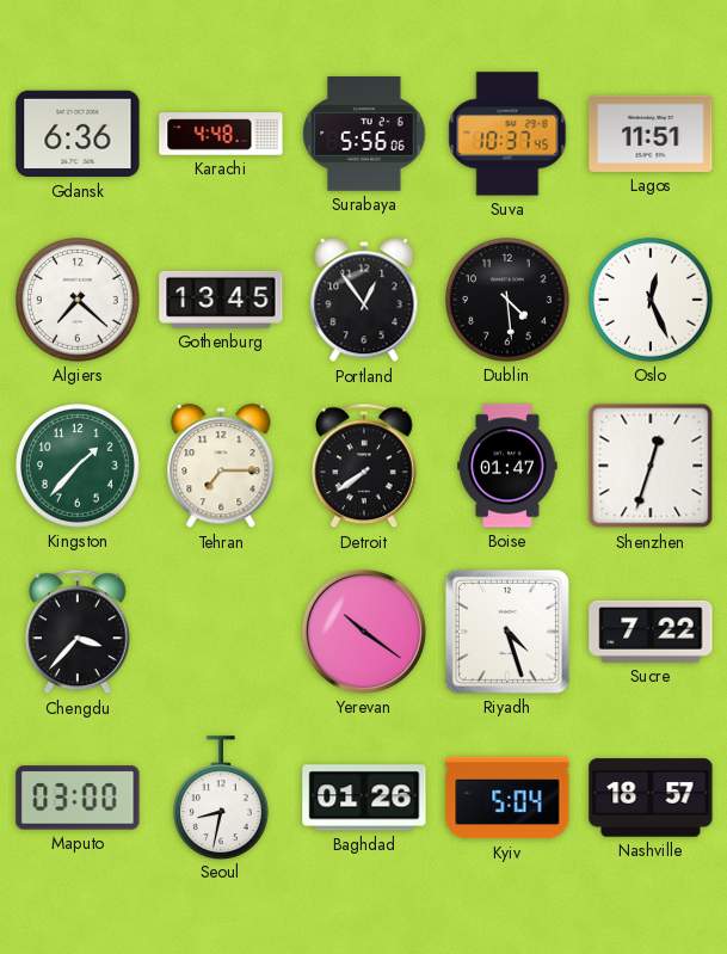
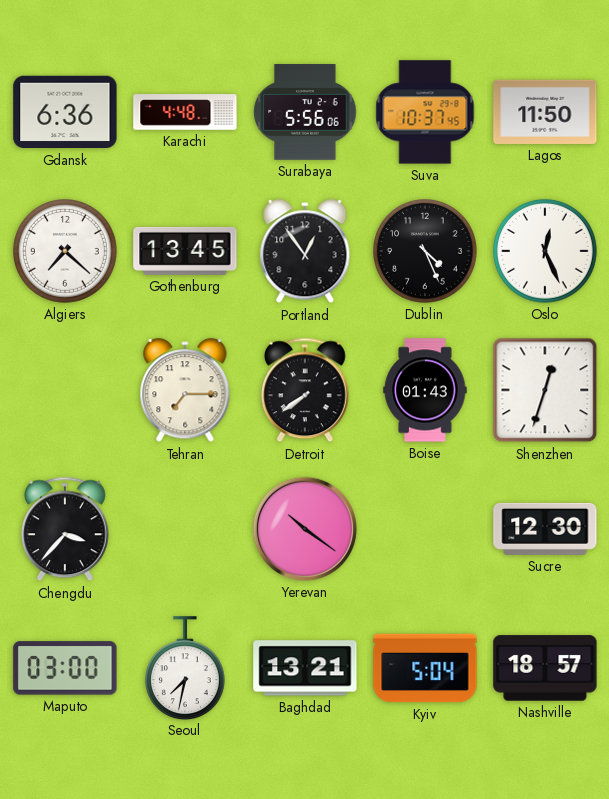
Lagos: 11:51 -> 11:50 (545, 112)
Dublin: 4:29 -> 4:26 (426, 252)
Kingston: 1:37 -> none (79, 467)
Boise: 01:47 -> 01:43 (425, 390)
Riyadh: 4:27 -> none (507, 632)
Sucre: 7:22 -> 12:30 (545, 529)
Seoul: 8:32 -> 7:32 (185, 668)
Baghdad: 01:26 -> 13:21 (305, 668)
